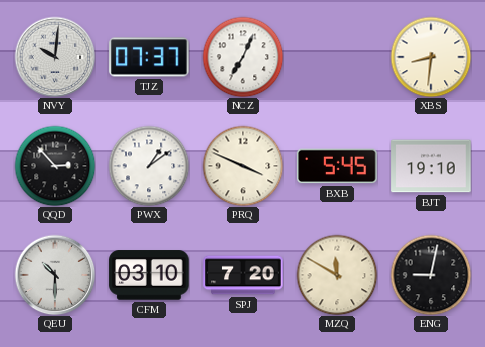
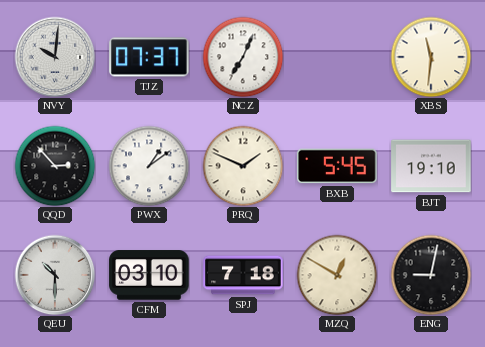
XBS: 8:31 -> 11:31 (431, 57)
PRQ: 3:49 -> 1:49 (243, 166)
SPJ: 7:20 -> 7:18 (243, 275)
MZQ: 11:50 -> 12:50 (337, 275)
